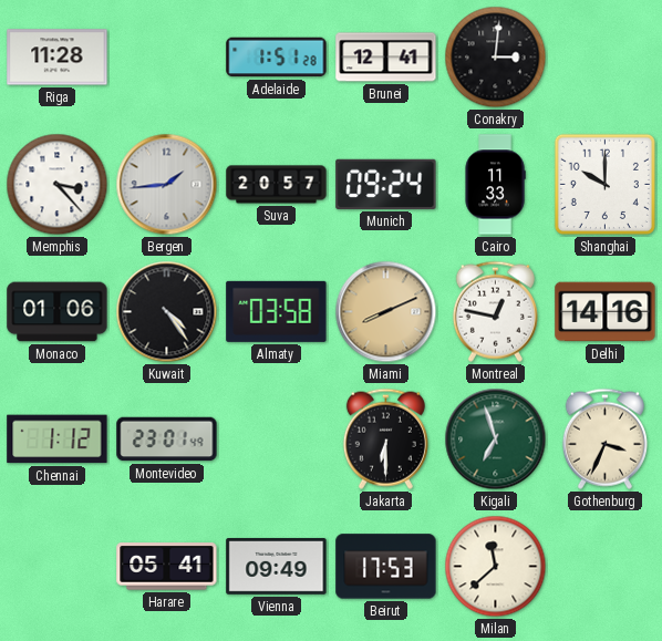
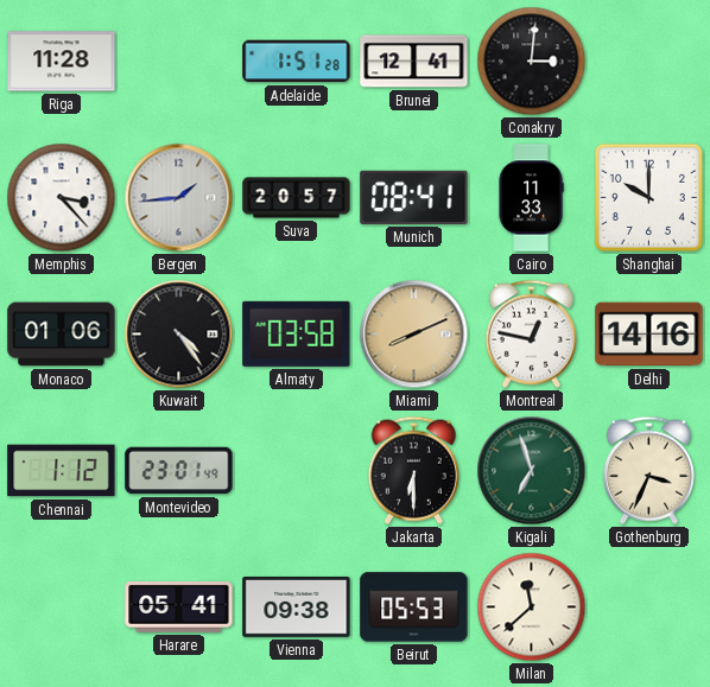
Munich: 09:24 -> 08:41 (414, 197)
Vienna: 09:49 -> 09:38 (297, 608)
Beirut: 17:53 -> 05:53 (414, 608)
